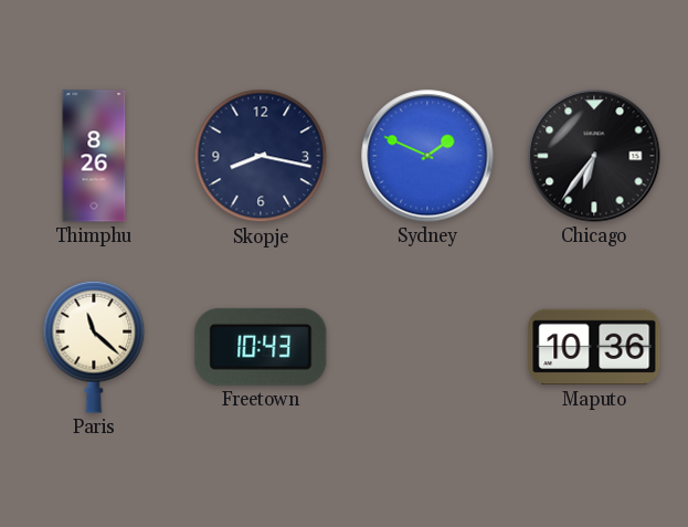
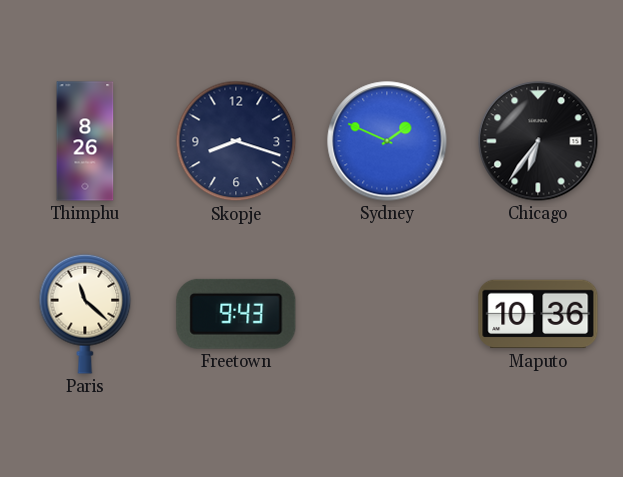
Skopje: 8:17 -> 8:18 (236, 141)
Freetown: 10:43 -> 9:43 (236, 314)
